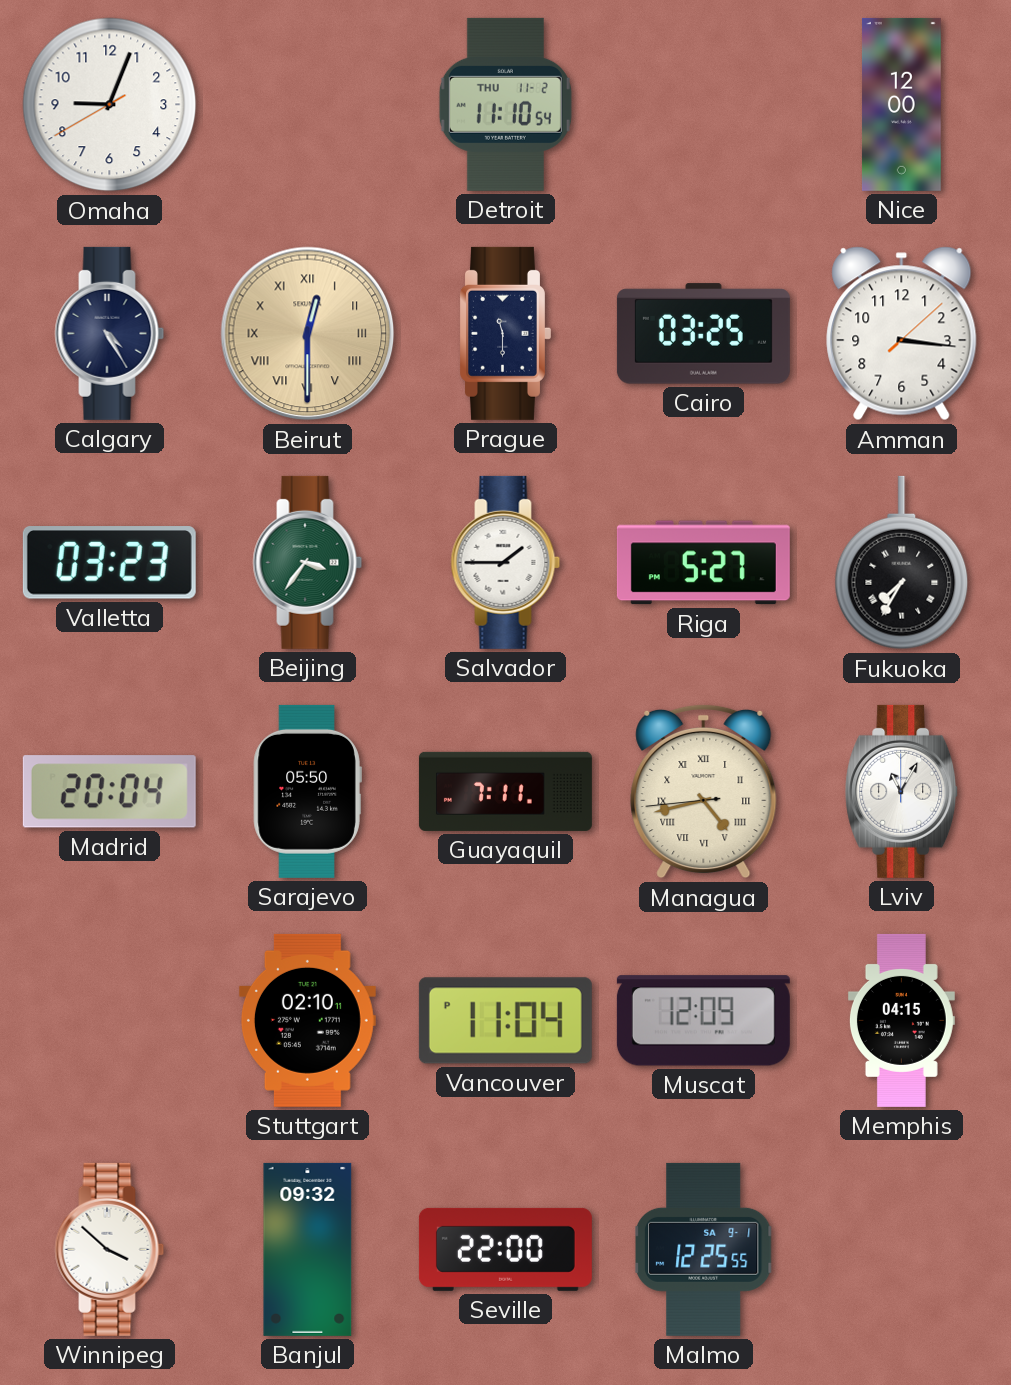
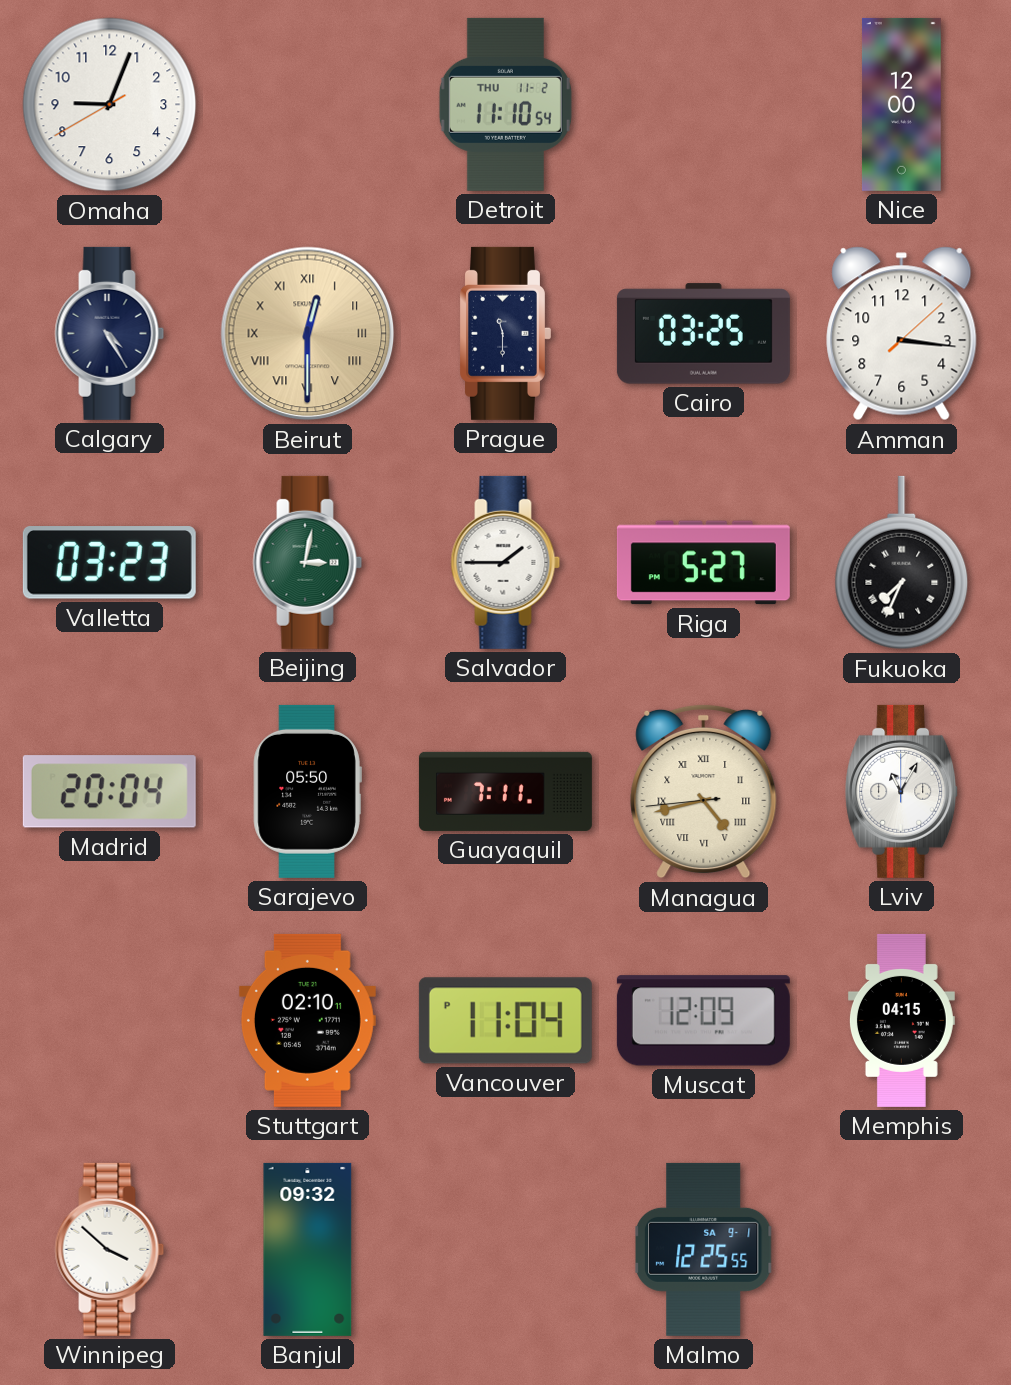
Beijing: 3:36 -> 3:02 (308, 562)
Fukuoka: 7:35 -> 7:34 (902, 563)
Seville: 22:00 -> none (505, 1249)
